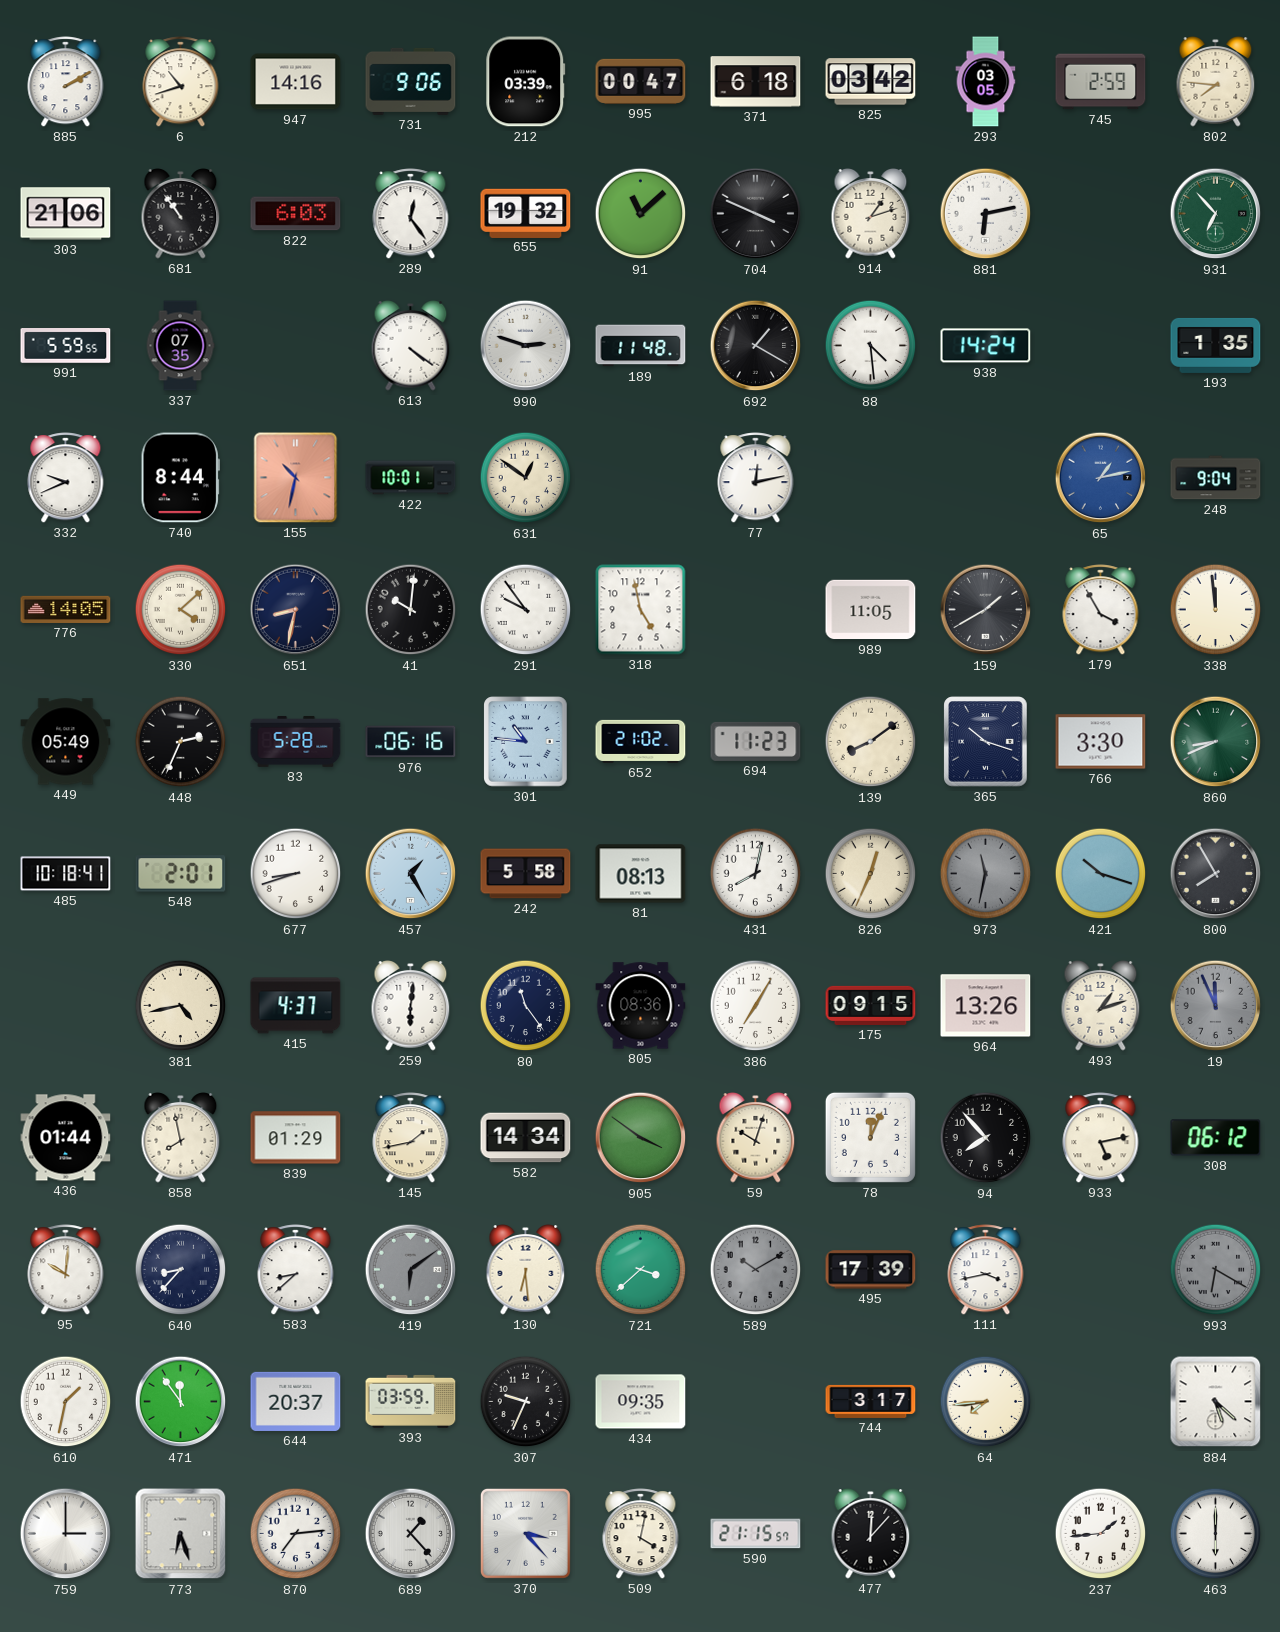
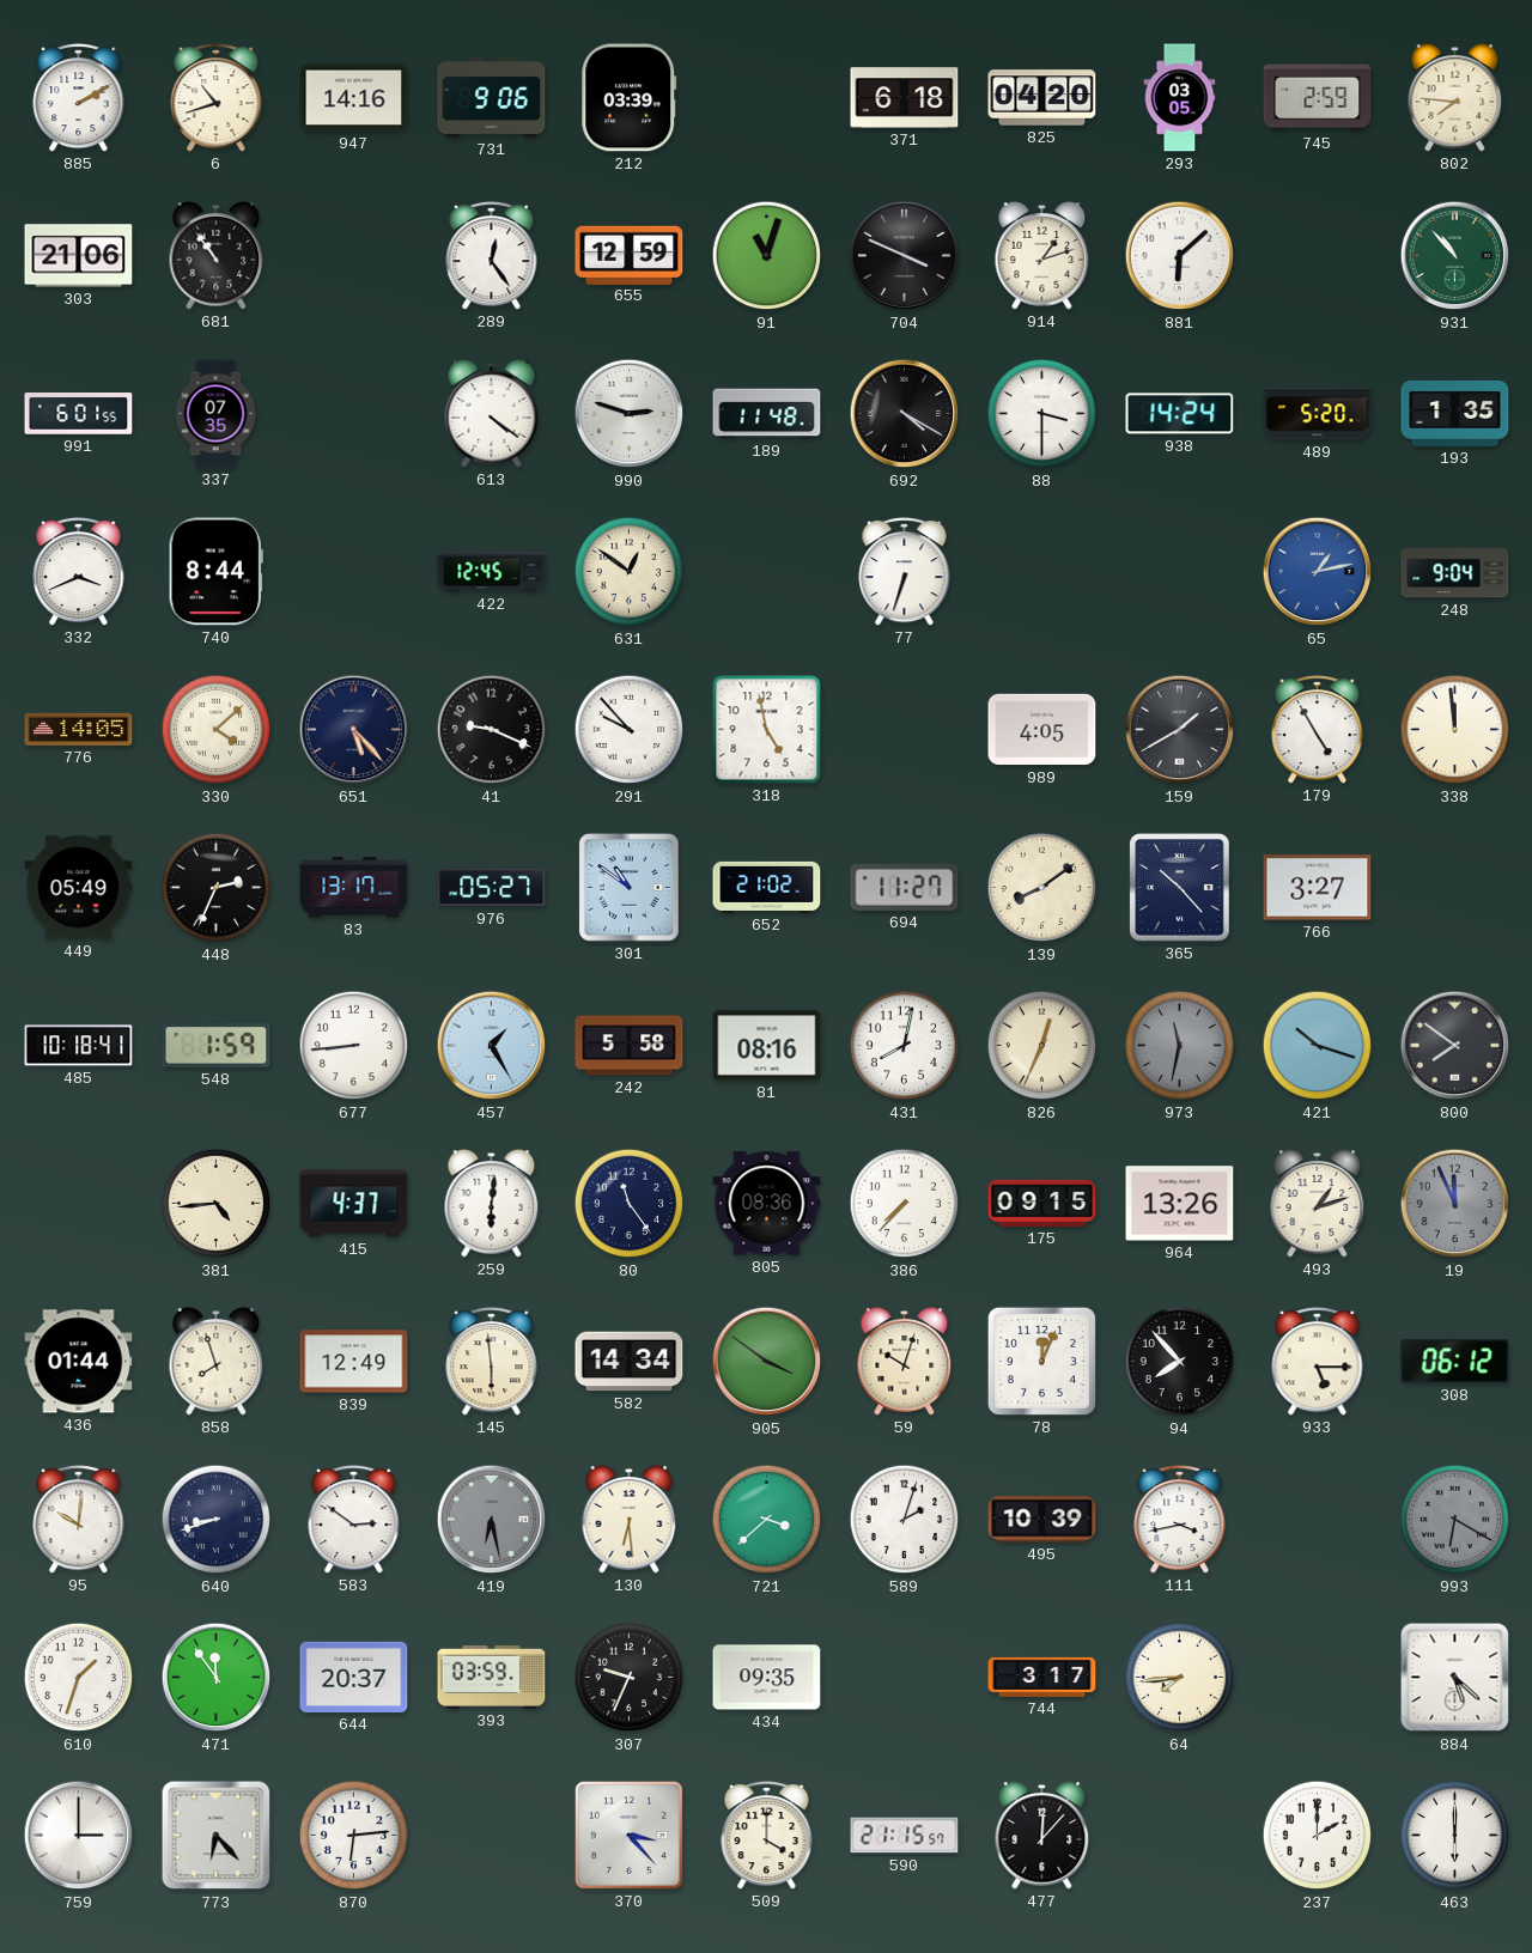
995: 00:47 -> none (641, 81)
825: 03:42 -> 04:20 (1042, 98)
822: 6:03 -> none (296, 214)
655: 19:32 -> 12:59 (630, 255)
91: 11:08 -> 11:03 (767, 256)
881: 6:13 -> 6:08 (1180, 256)
931: 6:53 -> 10:53 (1455, 256)
991: 5:59 -> 6:01 (79, 414)
692: 1:20 -> 4:20 (905, 414)
88: 4:29 -> 3:30 (1042, 414)
489: none -> 5:20 (1318, 414)
332: 9:41 -> 3:41 (79, 572)
155: 10:32 -> none (296, 478)
422: 10:01 -> 12:45 (492, 572)
77: 12:13 -> 6:33 (905, 572)
651: 8:32 -> 5:23 (354, 730)
41: 10:01 -> 9:19 (492, 730)
291: 9:54 -> 9:53 (630, 730)
989: 11:05 -> 4:05 (1042, 730)
179: 3:55 -> 4:55 (1318, 730)
83: 5:28 -> 13:17 (354, 887)
976: 06:16 -> 05:27 (492, 888)
301: 10:46 -> 10:51 (630, 888)
694: 11:23 -> 11:27 (905, 887)
365: 10:18 -> 10:23 (1180, 888)
766: 3:30 -> 3:27 (1318, 888)
860: 8:41 -> none (1216, 742)
548: 2:01 -> 1:59 (217, 1046)
677: 8:42 -> 8:44 (354, 1046)
81: 08:13 -> 08:16 (767, 1046)
800: 7:55 -> 7:51 (1455, 1046)
381: 4:43 -> 4:44 (217, 1204)
386: 7:05 -> 7:37 (905, 1204)
858: 7:58 -> 7:57 (217, 1362)
839: 01:29 -> 12:49 (354, 1362)
145: 1:43 -> 5:59 (492, 1362)
933: 5:13 -> 5:15 (1318, 1362)
640: 8:37 -> 8:42 (217, 1520)
583: 8:38 -> 2:51 (354, 1520)
419: 6:09 -> 6:28 (492, 1520)
589: 10:10 -> 2:03 (905, 1520)
589 dial: grey -> white (905, 1520)
495: 17:39 -> 10:39 (1042, 1520)
610: 1:32 -> 1:33 (79, 1678)
773: 6:27 -> 6:23 (217, 1836)
870: 7:14 -> 6:14 (354, 1836)
689: 1:23 -> none (411, 1534)
509: 4:02 -> 4:00 (767, 1836)
237: 1:44 -> 2:00 (1318, 1836)
